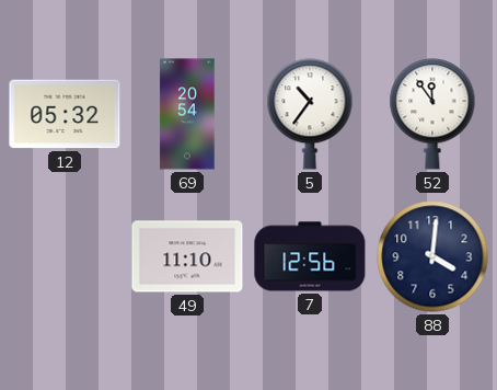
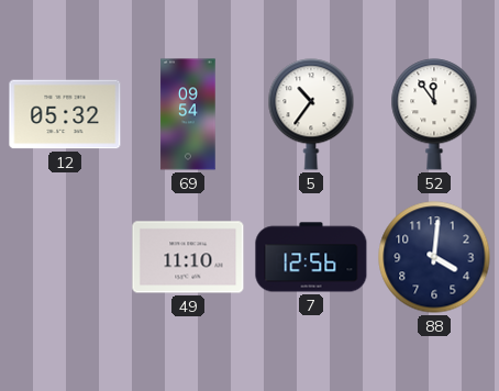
69: 20:54 -> 09:54 (188, 114)
